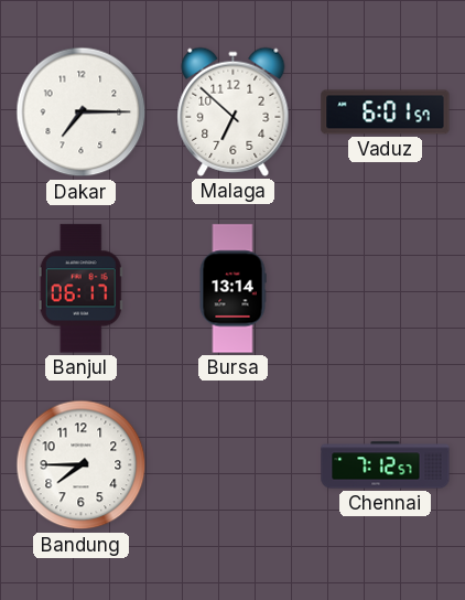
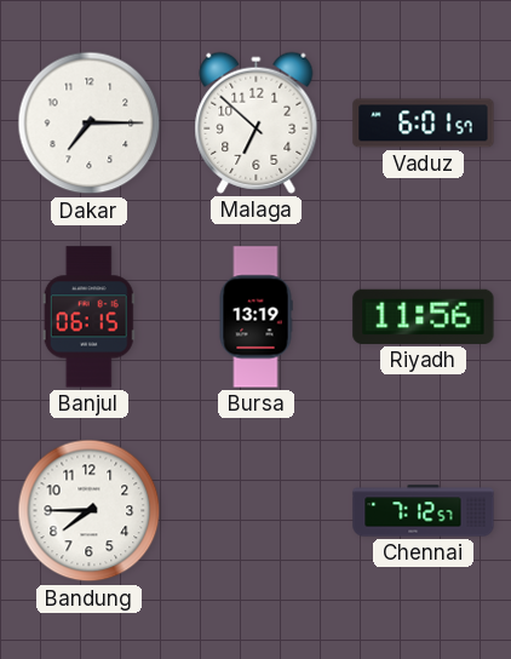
Banjul: 06:17 -> 06:15 (88, 317)
Bursa: 13:14 -> 13:19 (255, 317)
Riyadh: none -> 11:56 (424, 316)
